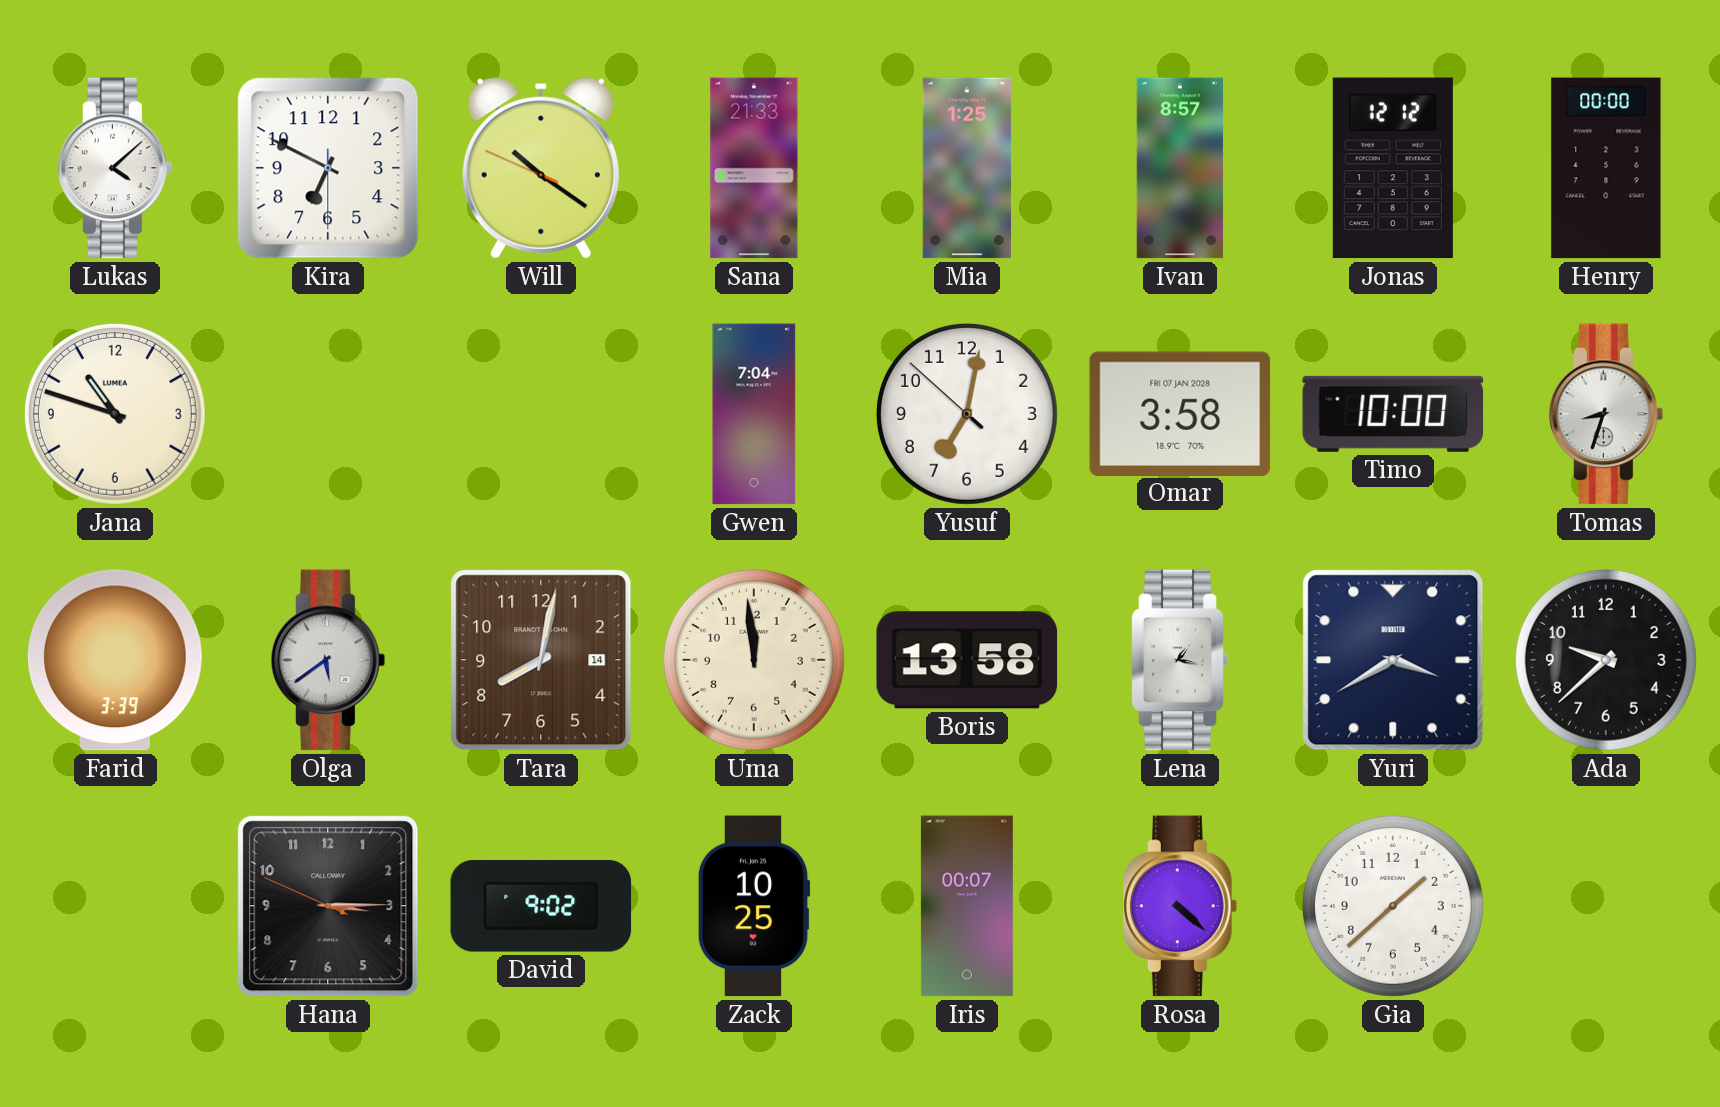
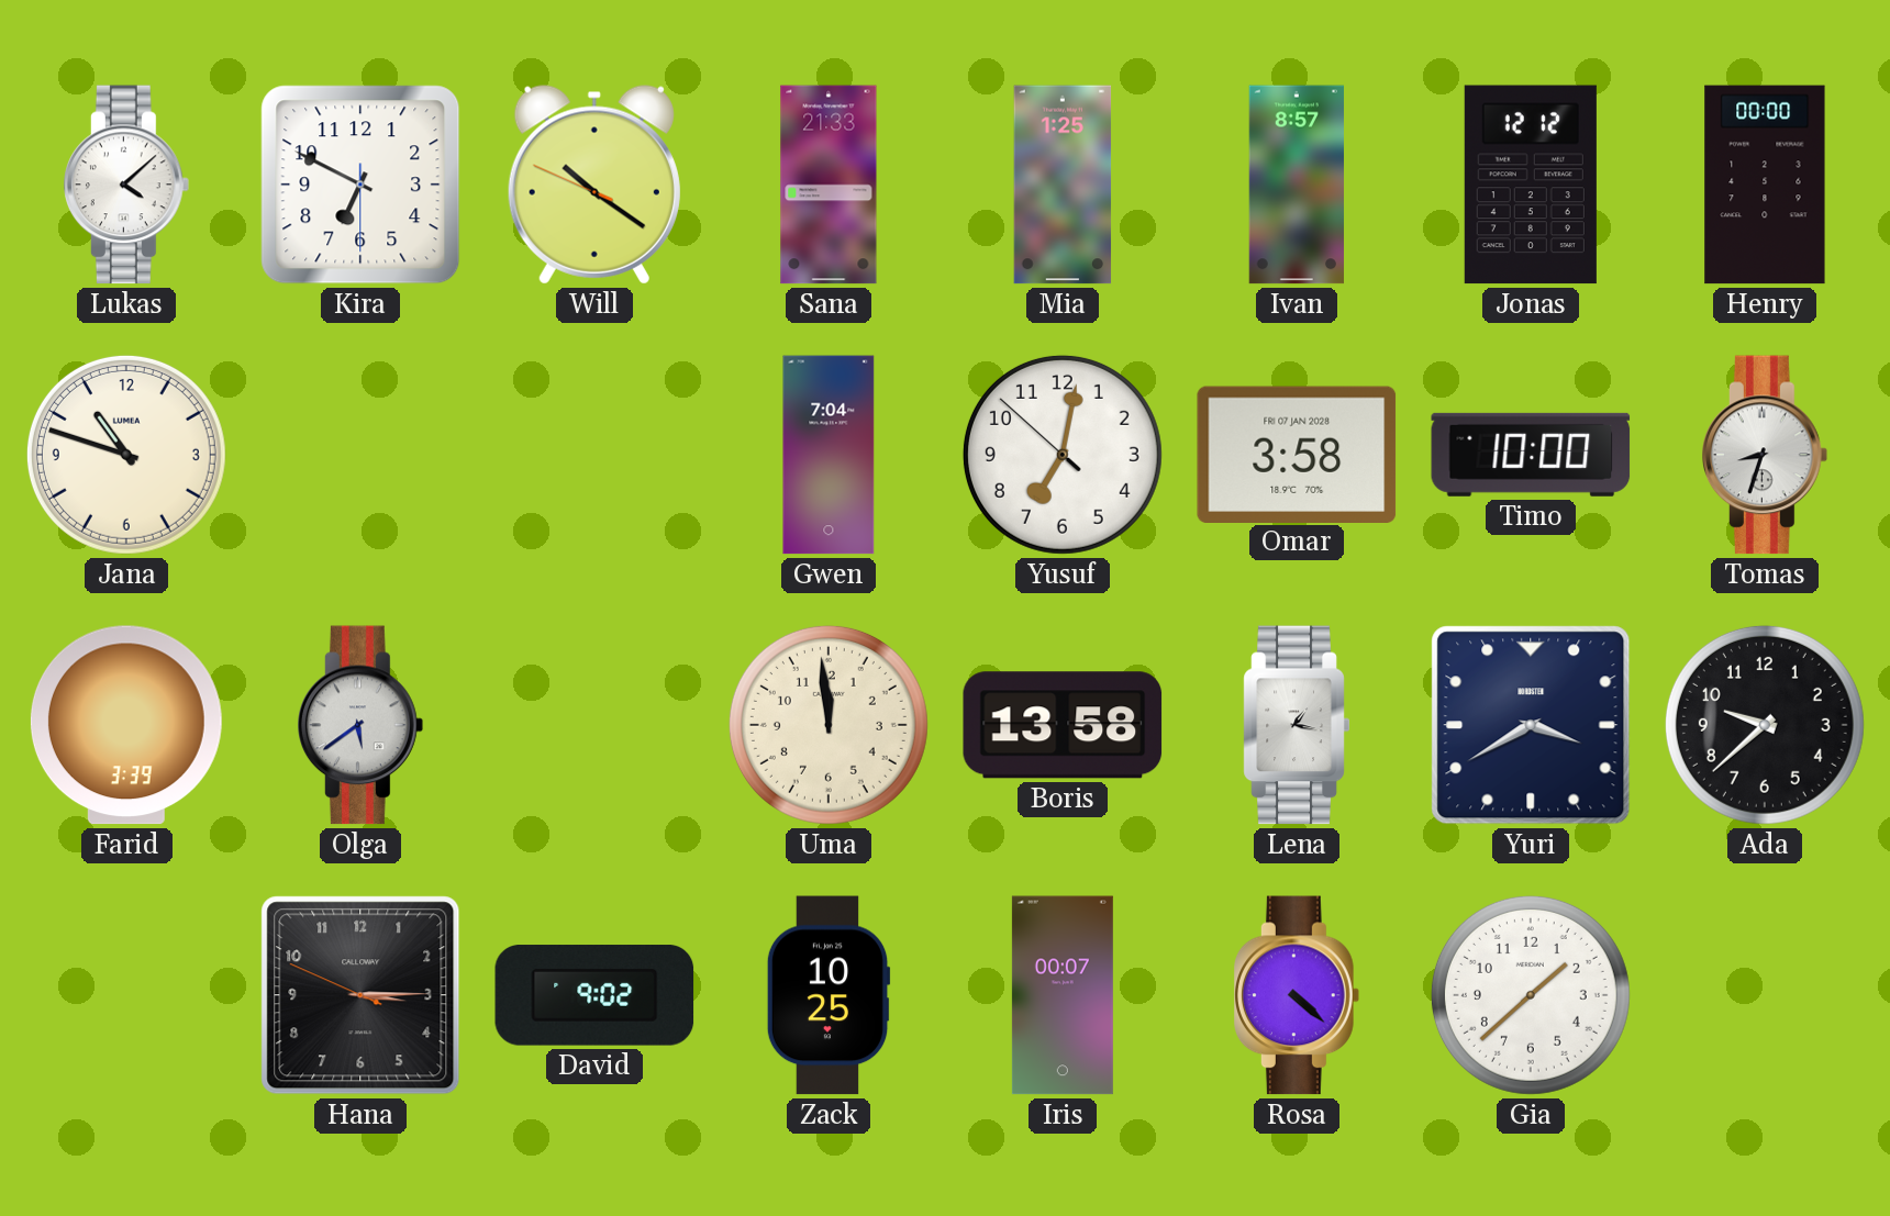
Tara: 8:02 -> none (541, 660)
